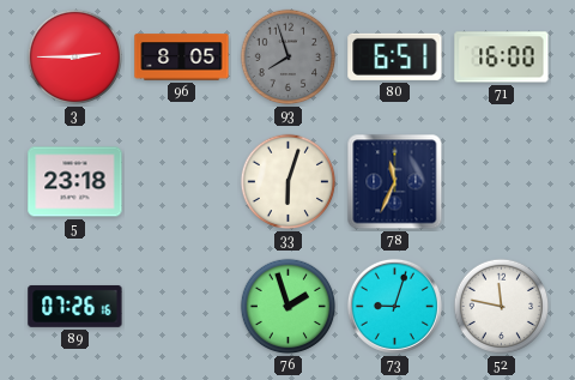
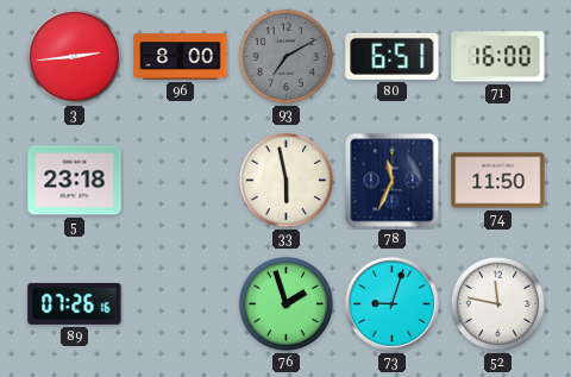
3: 2:45 -> 2:44 (75, 57)
96: 8:05 -> 8:00 (181, 57)
93: 7:57 -> 7:10 (287, 57)
33: 6:03 -> 5:58 (287, 181)
74: none -> 11:50 (498, 181)
